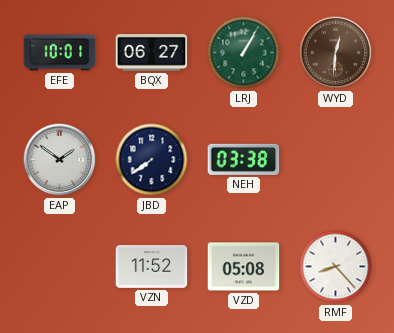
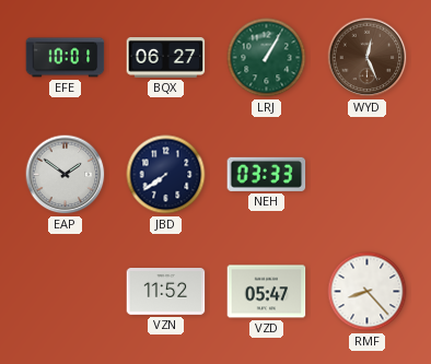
WYD: 12:31 -> 12:26 (368, 58)
NEH: 03:38 -> 03:33 (267, 174)
VZD: 05:08 -> 05:47 (267, 292)
